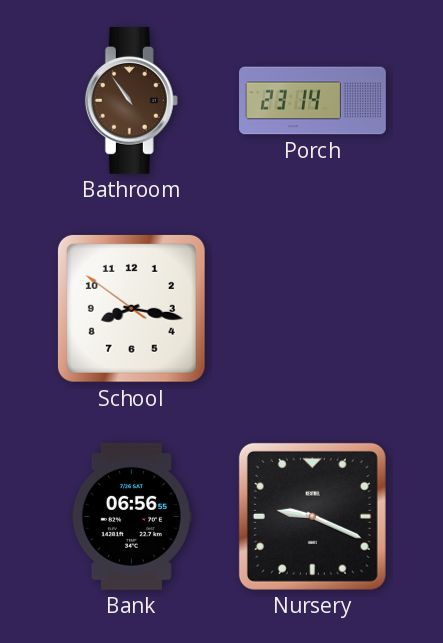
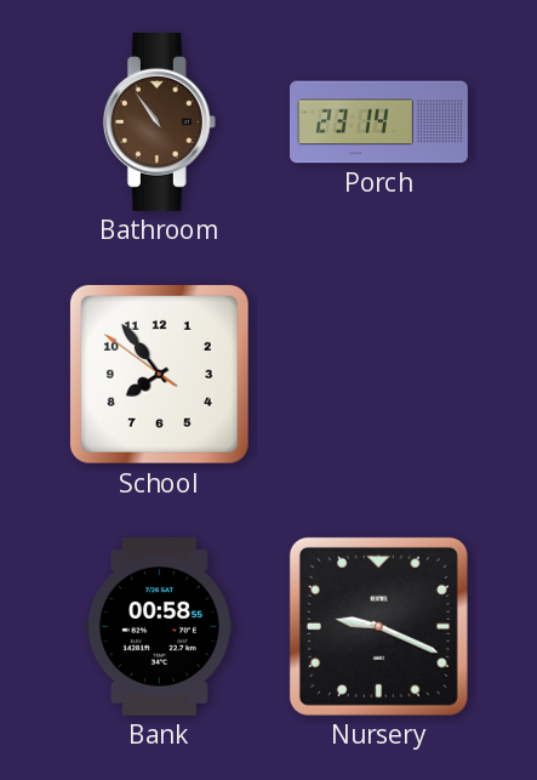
School: 8:16 -> 7:53 (159, 374)
Bank: 06:56 -> 00:58 (159, 626)
